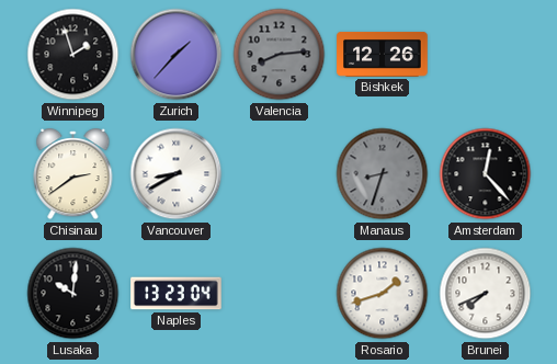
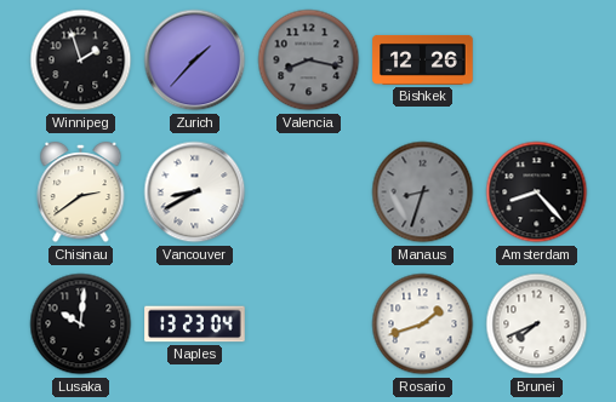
Valencia: 8:14 -> 8:17 (309, 61)
Amsterdam: 12:23 -> 8:23 (537, 193)
